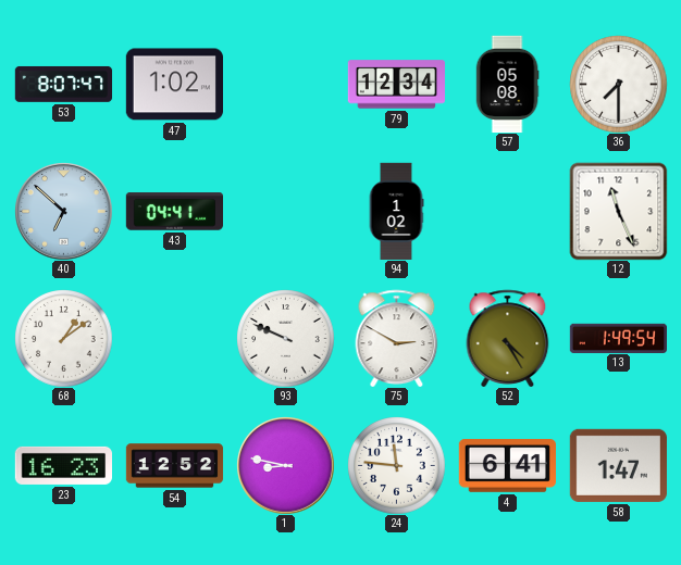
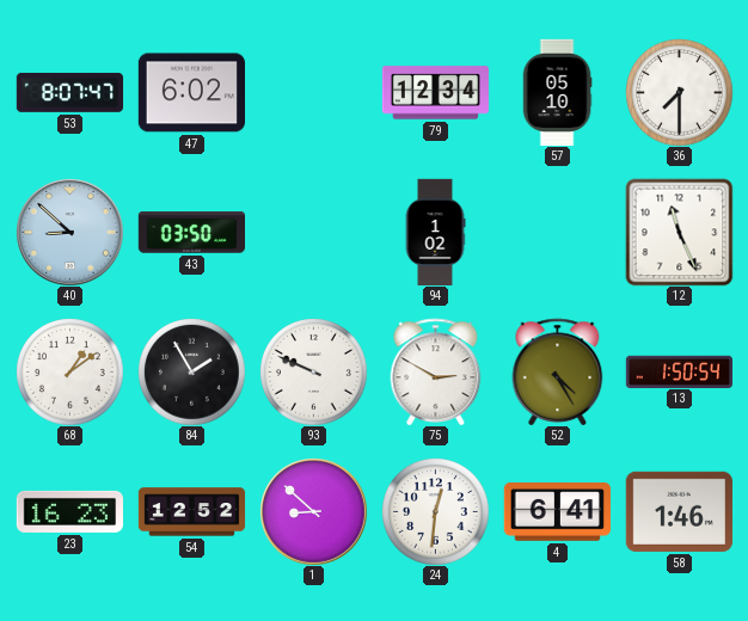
47: 1:02 -> 6:02 (191, 93)
57: 05:08 -> 05:10 (557, 92)
40: 6:52 -> 8:52 (69, 232)
43: 04:41 -> 03:50 (191, 233)
84: none -> 1:55 (191, 371)
13: 1:49 -> 1:50 (679, 371)
1: 8:47 -> 8:52 (313, 511)
24: 11:46 -> 12:31 (435, 511)
58: 1:47 -> 1:46 (679, 511)
